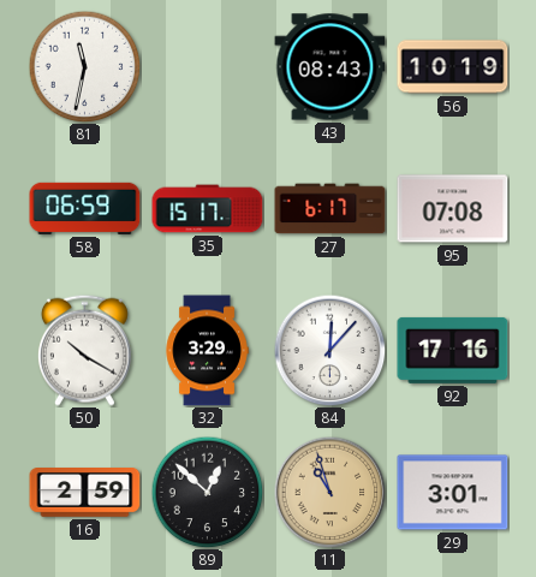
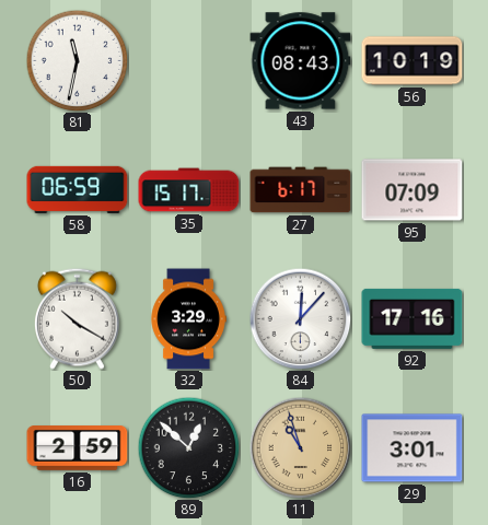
95: 07:08 -> 07:09 (413, 190)
